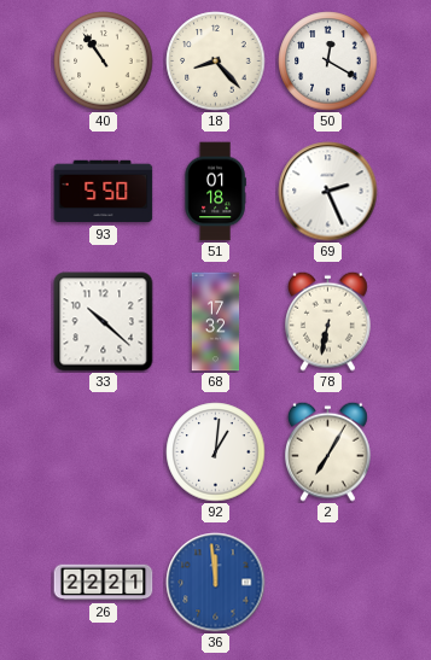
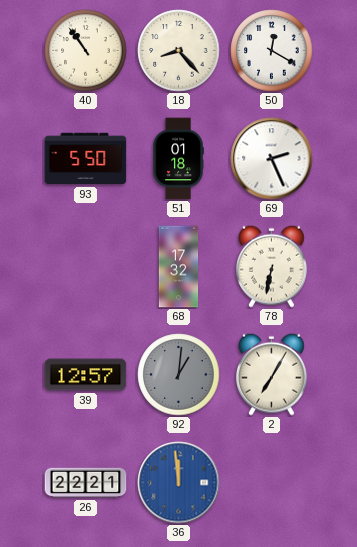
33: 10:22 -> none (104, 322)
39: none -> 12:57 (86, 375)
92 dial: white -> grey (179, 375)
